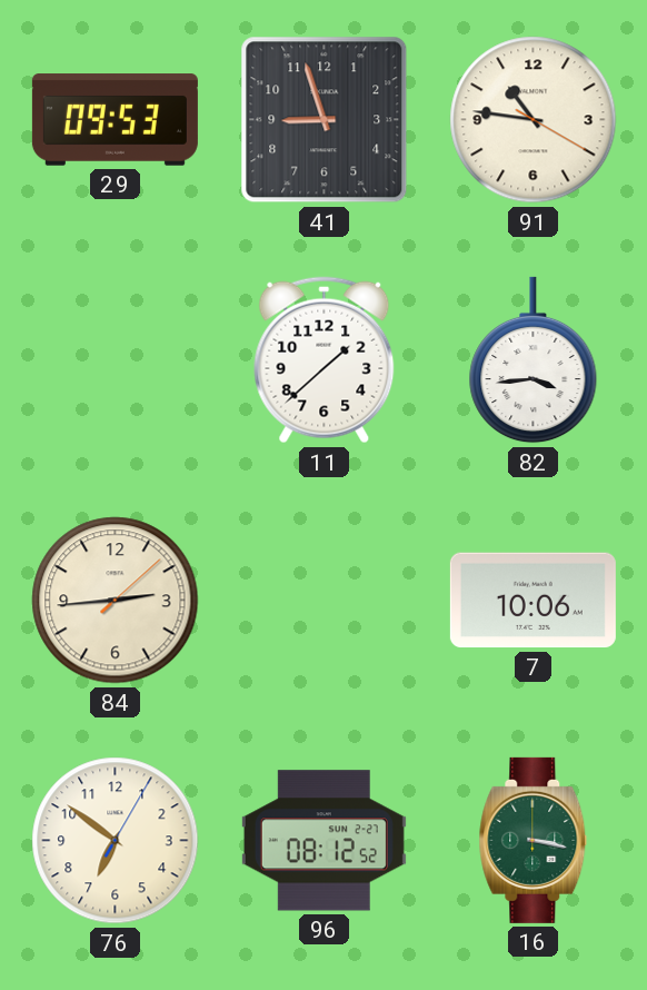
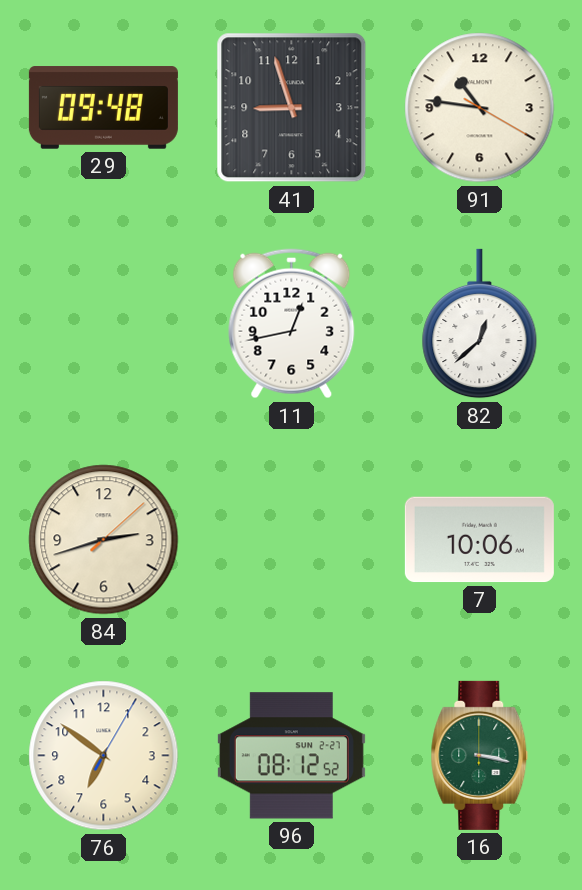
29: 09:53 -> 09:48 (103, 108)
11: 1:38 -> 12:43 (292, 324)
82: 3:44 -> 12:38 (480, 324)
84: 2:44 -> 2:42 (104, 540)
